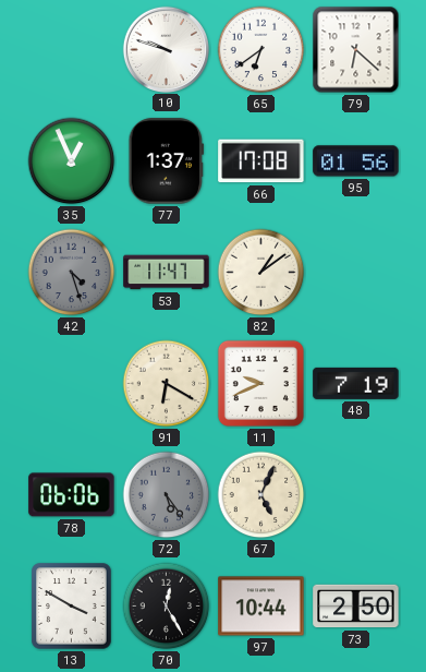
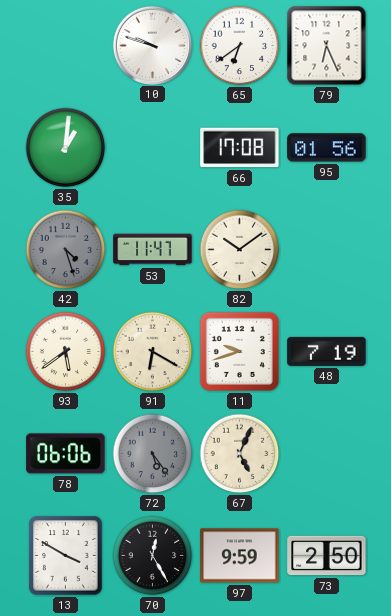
79: 6:22 -> 6:26 (327, 46)
35: 12:56 -> 1:01 (66, 148)
77: 1:37 -> none (166, 161)
82: 1:09 -> 10:09 (240, 250)
93: none -> 5:39 (66, 352)
11: 9:41 -> 9:42 (239, 351)
97: 10:44 -> 9:59 (240, 556)
